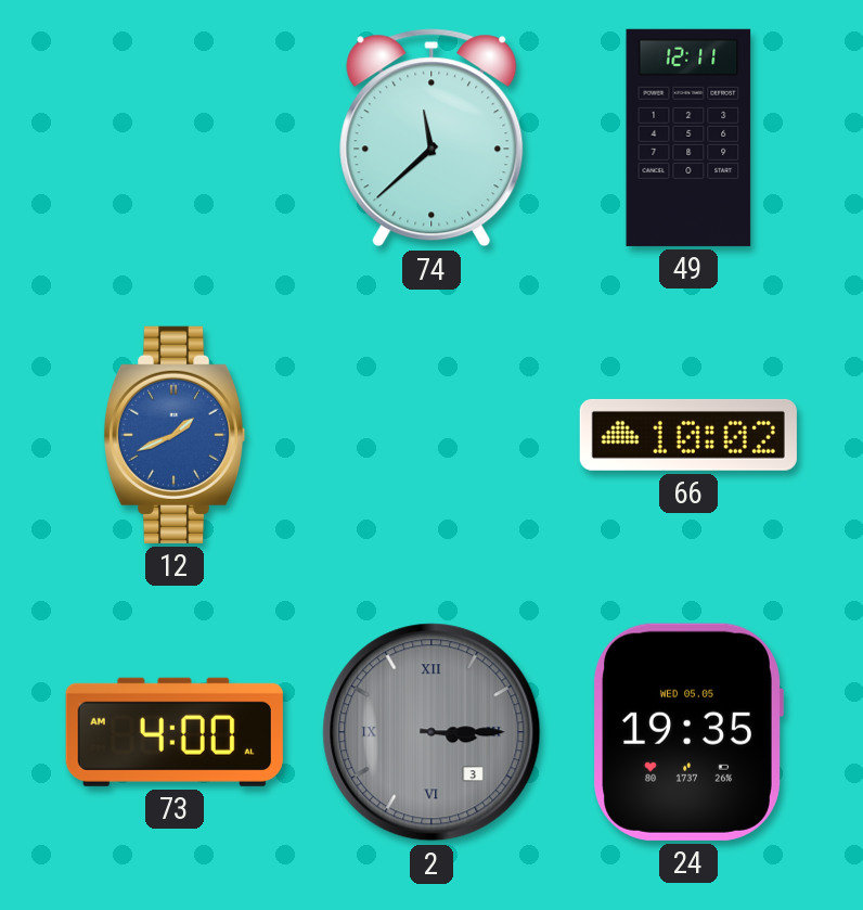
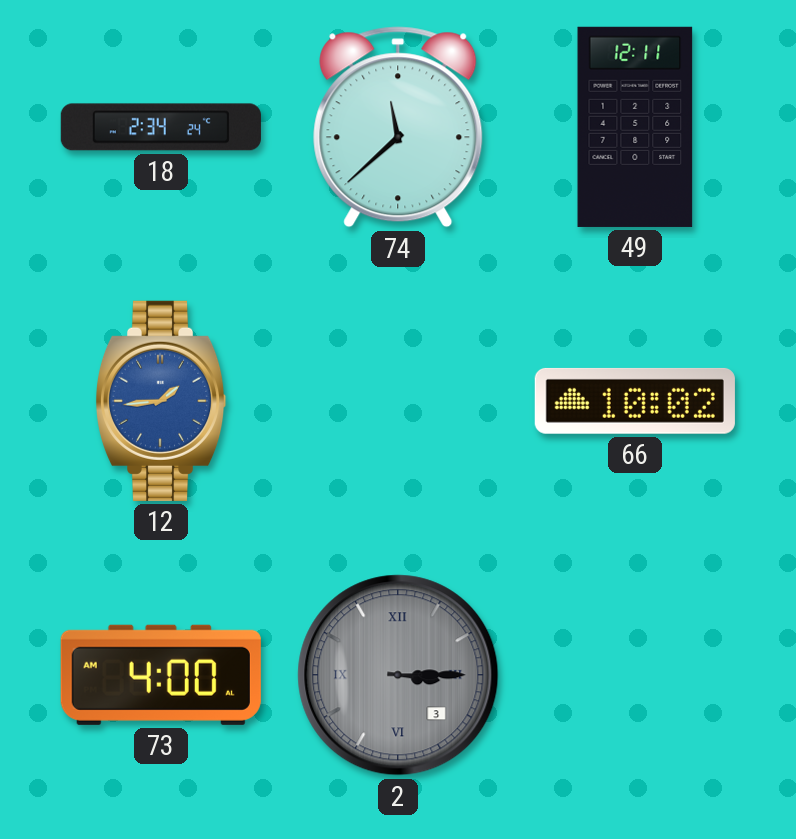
18: none -> 2:34 (161, 127)
12: 1:41 -> 1:44 (161, 401)
24: 19:35 -> none (688, 732)
